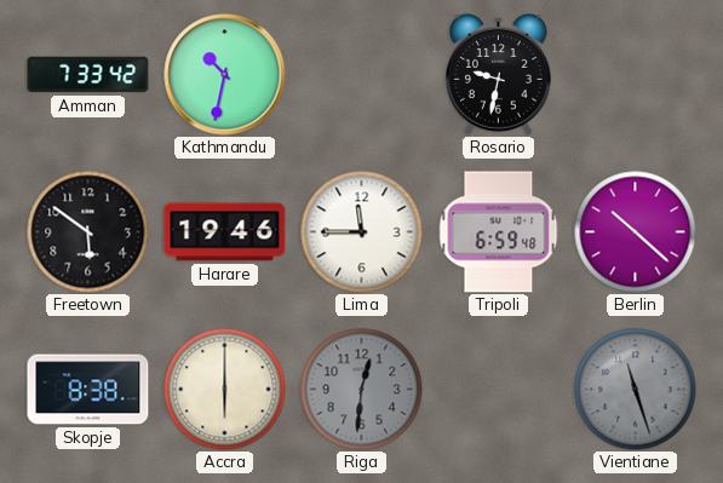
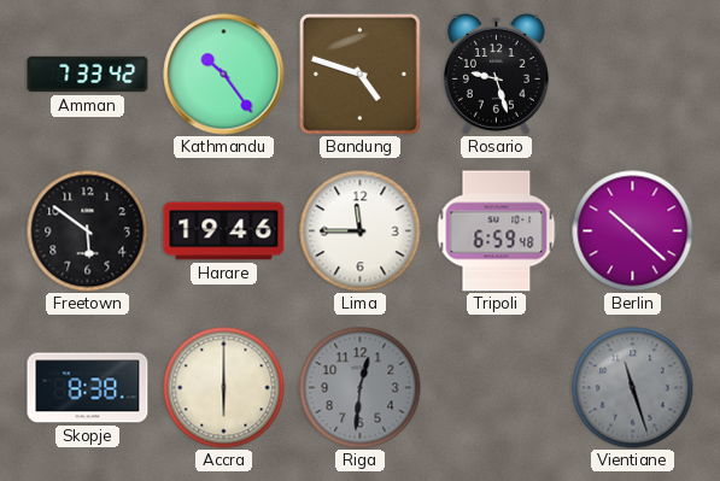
Kathmandu: 10:32 -> 10:24 (224, 75)
Bandung: none -> 4:48 (361, 75)
Rosario: 9:32 -> 9:27 (496, 75)
